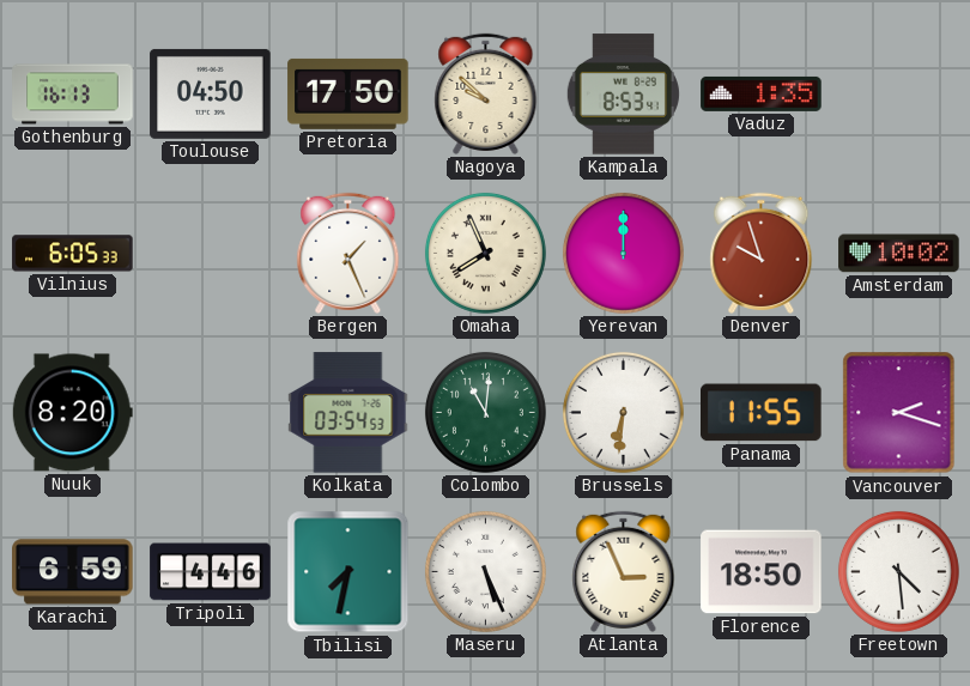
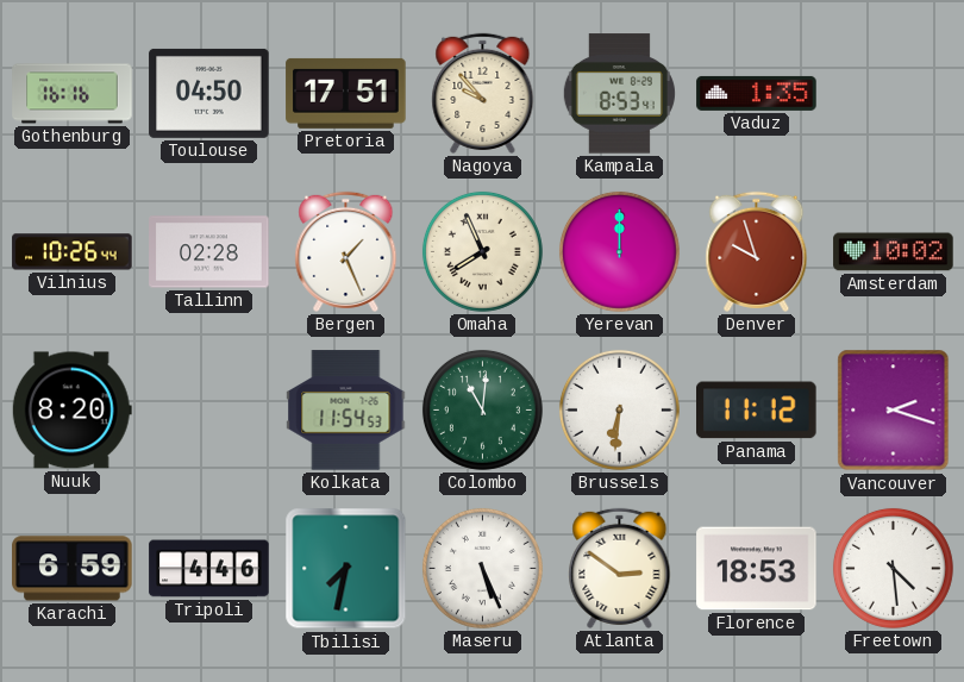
Gothenburg: 16:13 -> 16:16 (73, 94)
Pretoria: 17:50 -> 17:51 (346, 93)
Nagoya: 9:52 -> 9:53 (483, 93)
Vilnius: 6:05 -> 10:26 (73, 252)
Tallinn: none -> 02:28 (209, 252)
Kolkata: 03:54 -> 11:54 (346, 411)
Panama: 11:55 -> 11:12 (757, 411)
Atlanta: 2:56 -> 2:51 (620, 568)
Florence: 18:50 -> 18:53 (757, 569)
